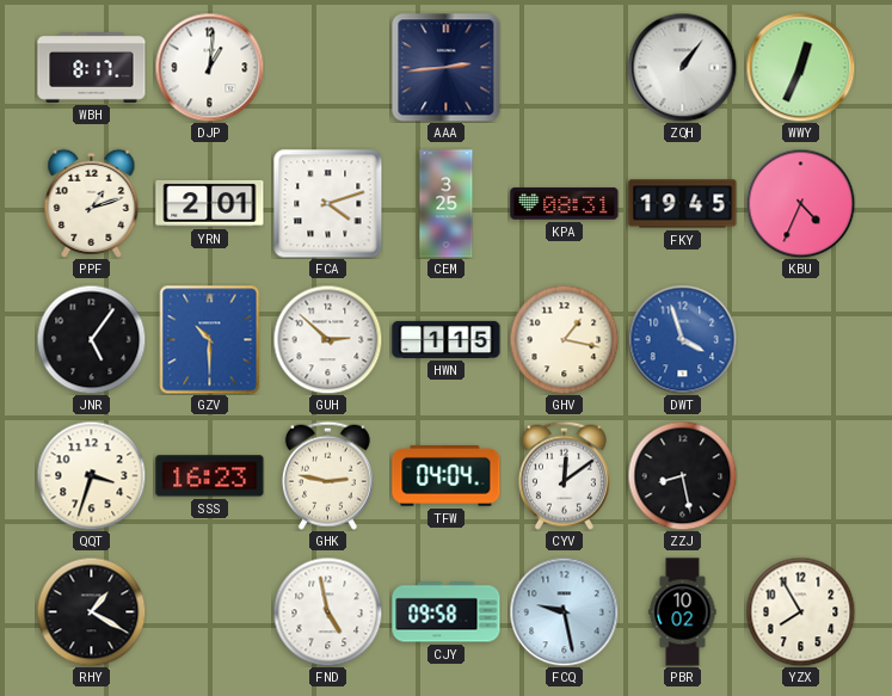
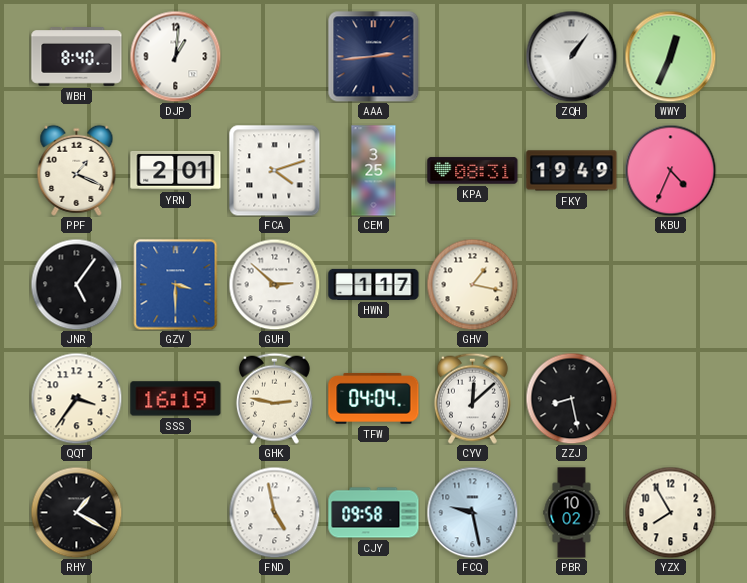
WBH: 8:17 -> 8:40 (77, 57)
PPF: 1:12 -> 1:19 (77, 170)
FKY: 19:45 -> 19:49 (572, 171)
GZV: 10:30 -> 3:30 (176, 285)
HWN: 1:15 -> 1:17 (374, 284)
DWT: 3:57 -> none (682, 339)
QQT: 3:33 -> 3:36 (76, 398)
SSS: 16:23 -> 16:19 (176, 399)
CYV: 12:09 -> 12:08 (472, 398)
